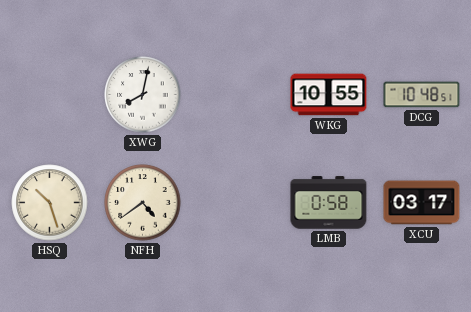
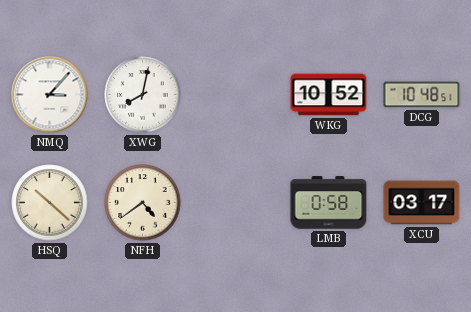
NMQ: none -> 3:07 (50, 95)
WKG: 10:55 -> 10:52 (329, 95)
HSQ: 10:27 -> 10:22 (50, 203)
